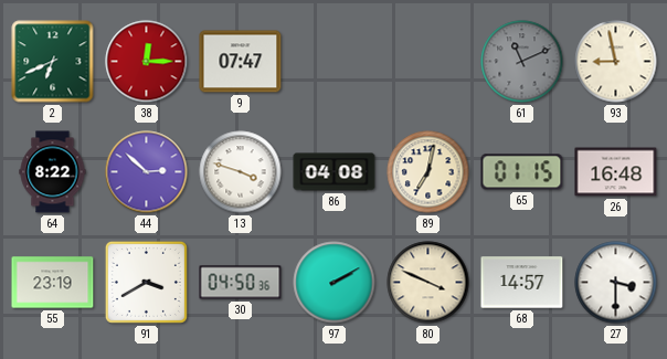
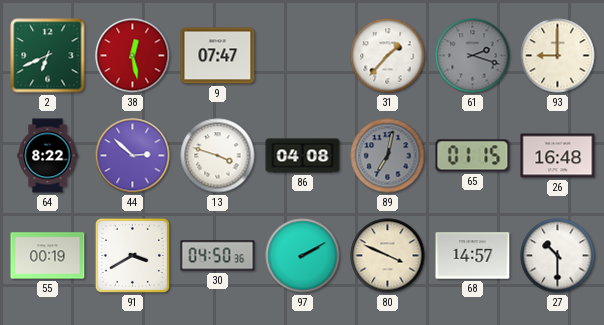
38: 12:15 -> 12:28 (133, 56)
31: none -> 1:37 (388, 56)
61: 11:11 -> 2:18 (473, 56)
93: 8:58 -> 9:00 (558, 56)
89 dial: cream -> grey (388, 156)
55: 23:19 -> 00:19 (48, 256)
27: 3:30 -> 10:30 (558, 256)
